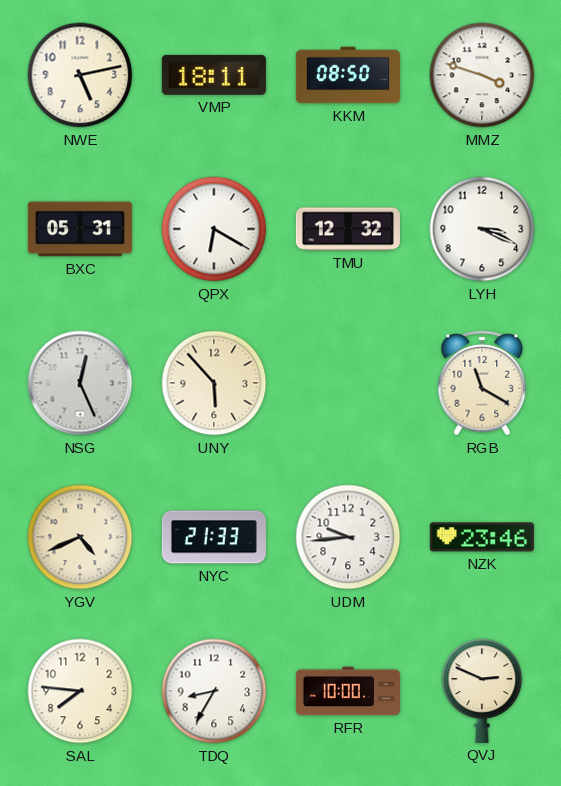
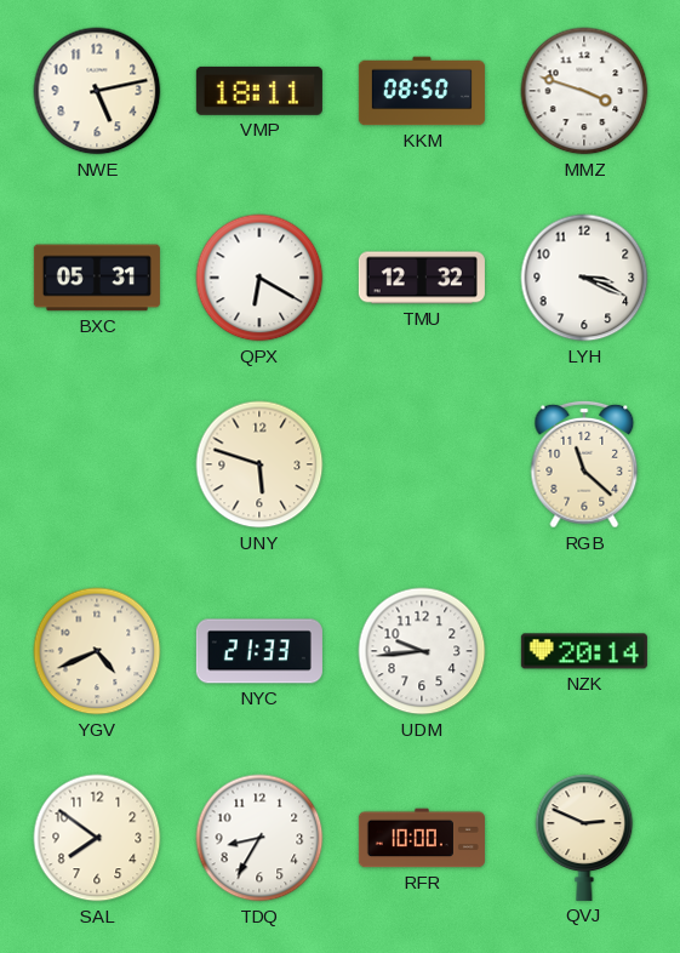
NSG: 12:26 -> none (80, 383)
UNY: 5:53 -> 5:48 (259, 464)
RGB: 11:20 -> 11:22 (584, 464)
NZK: 23:46 -> 20:14 (584, 651)
SAL: 7:46 -> 7:51 (97, 838)
